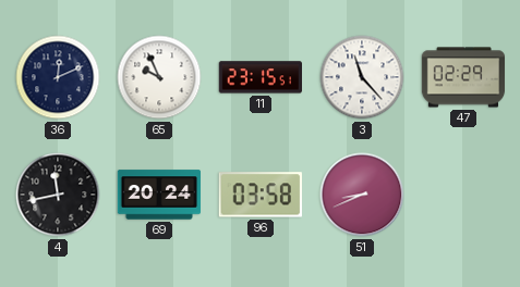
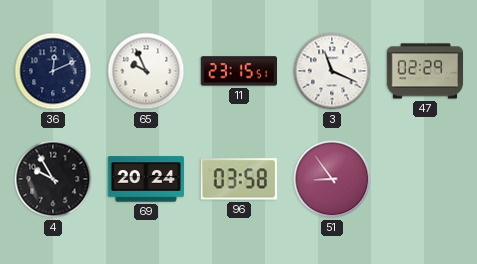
3: 11:23 -> 11:19 (332, 71)
4: 11:43 -> 9:55 (53, 179)
51: 8:41 -> 8:54 (332, 179)
